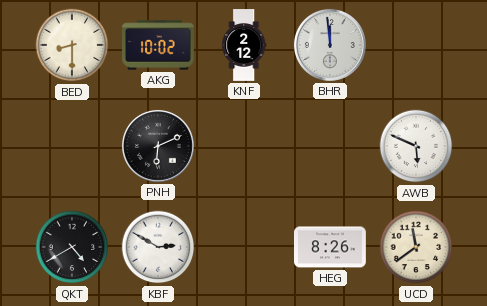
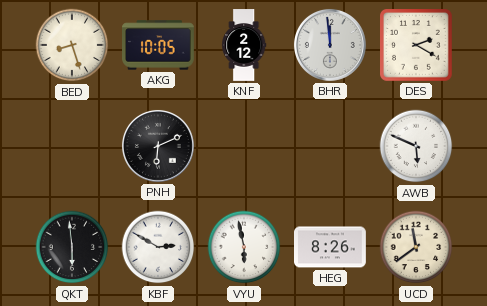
BED: 8:30 -> 8:27 (72, 45)
AKG: 10:02 -> 10:05 (159, 45)
DES: none -> 2:20 (417, 46)
QKT: 4:40 -> 5:59 (72, 247)
VYU: none -> 5:58 (244, 247)
